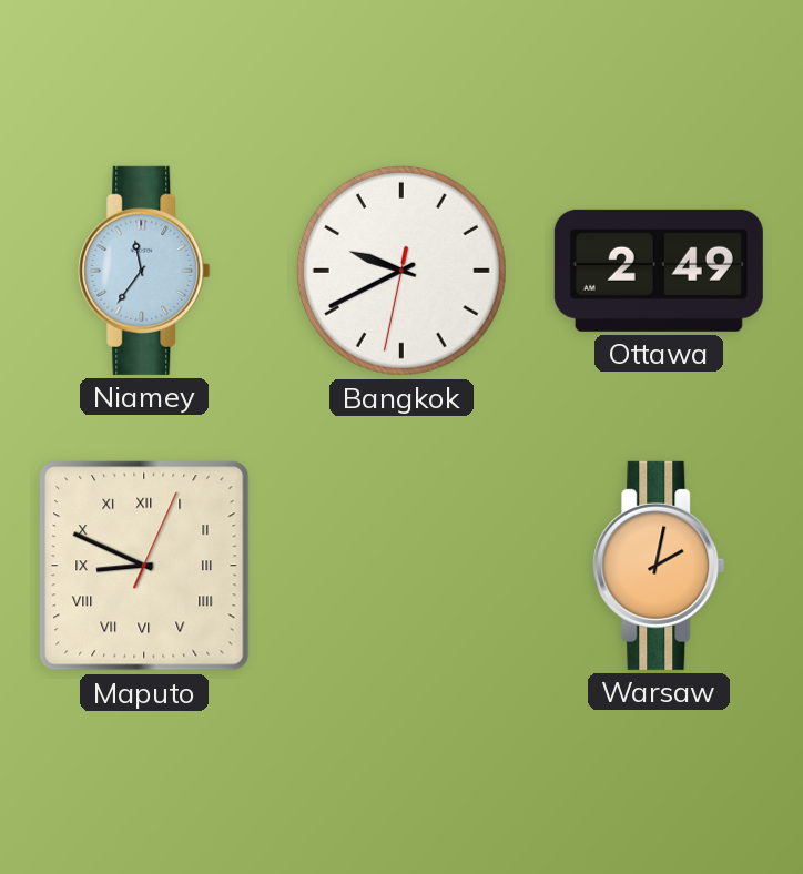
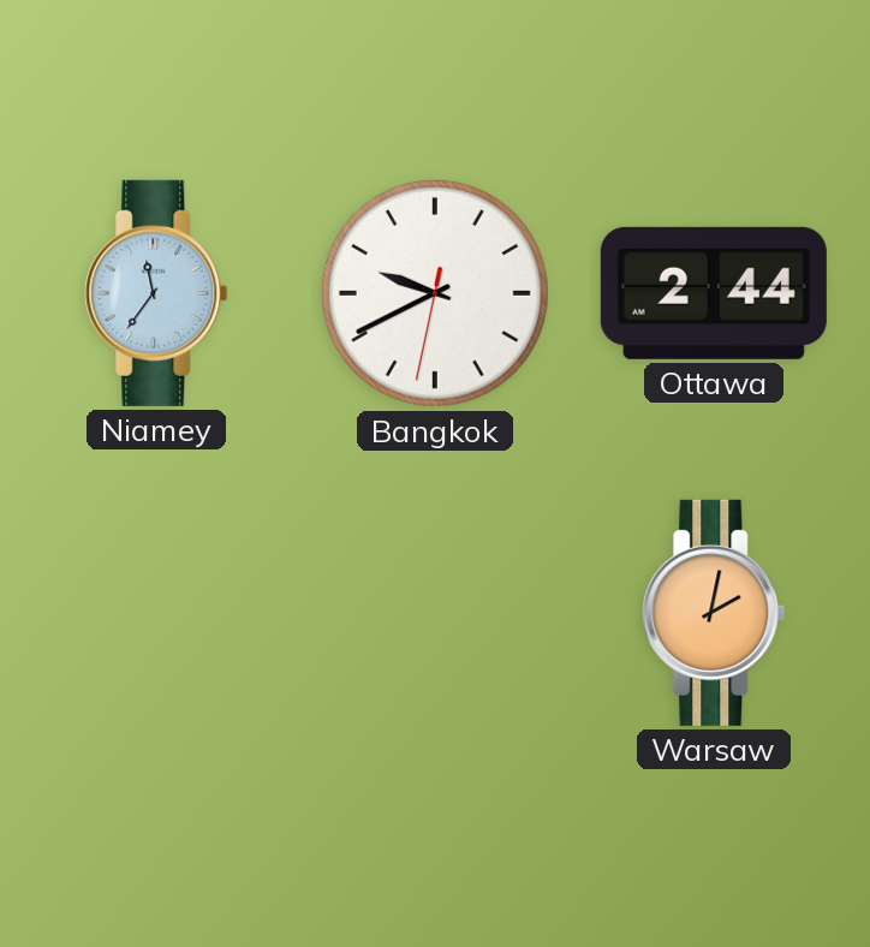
Ottawa: 2:49 -> 2:44 (714, 293)
Maputo: 8:49 -> none (144, 566)
